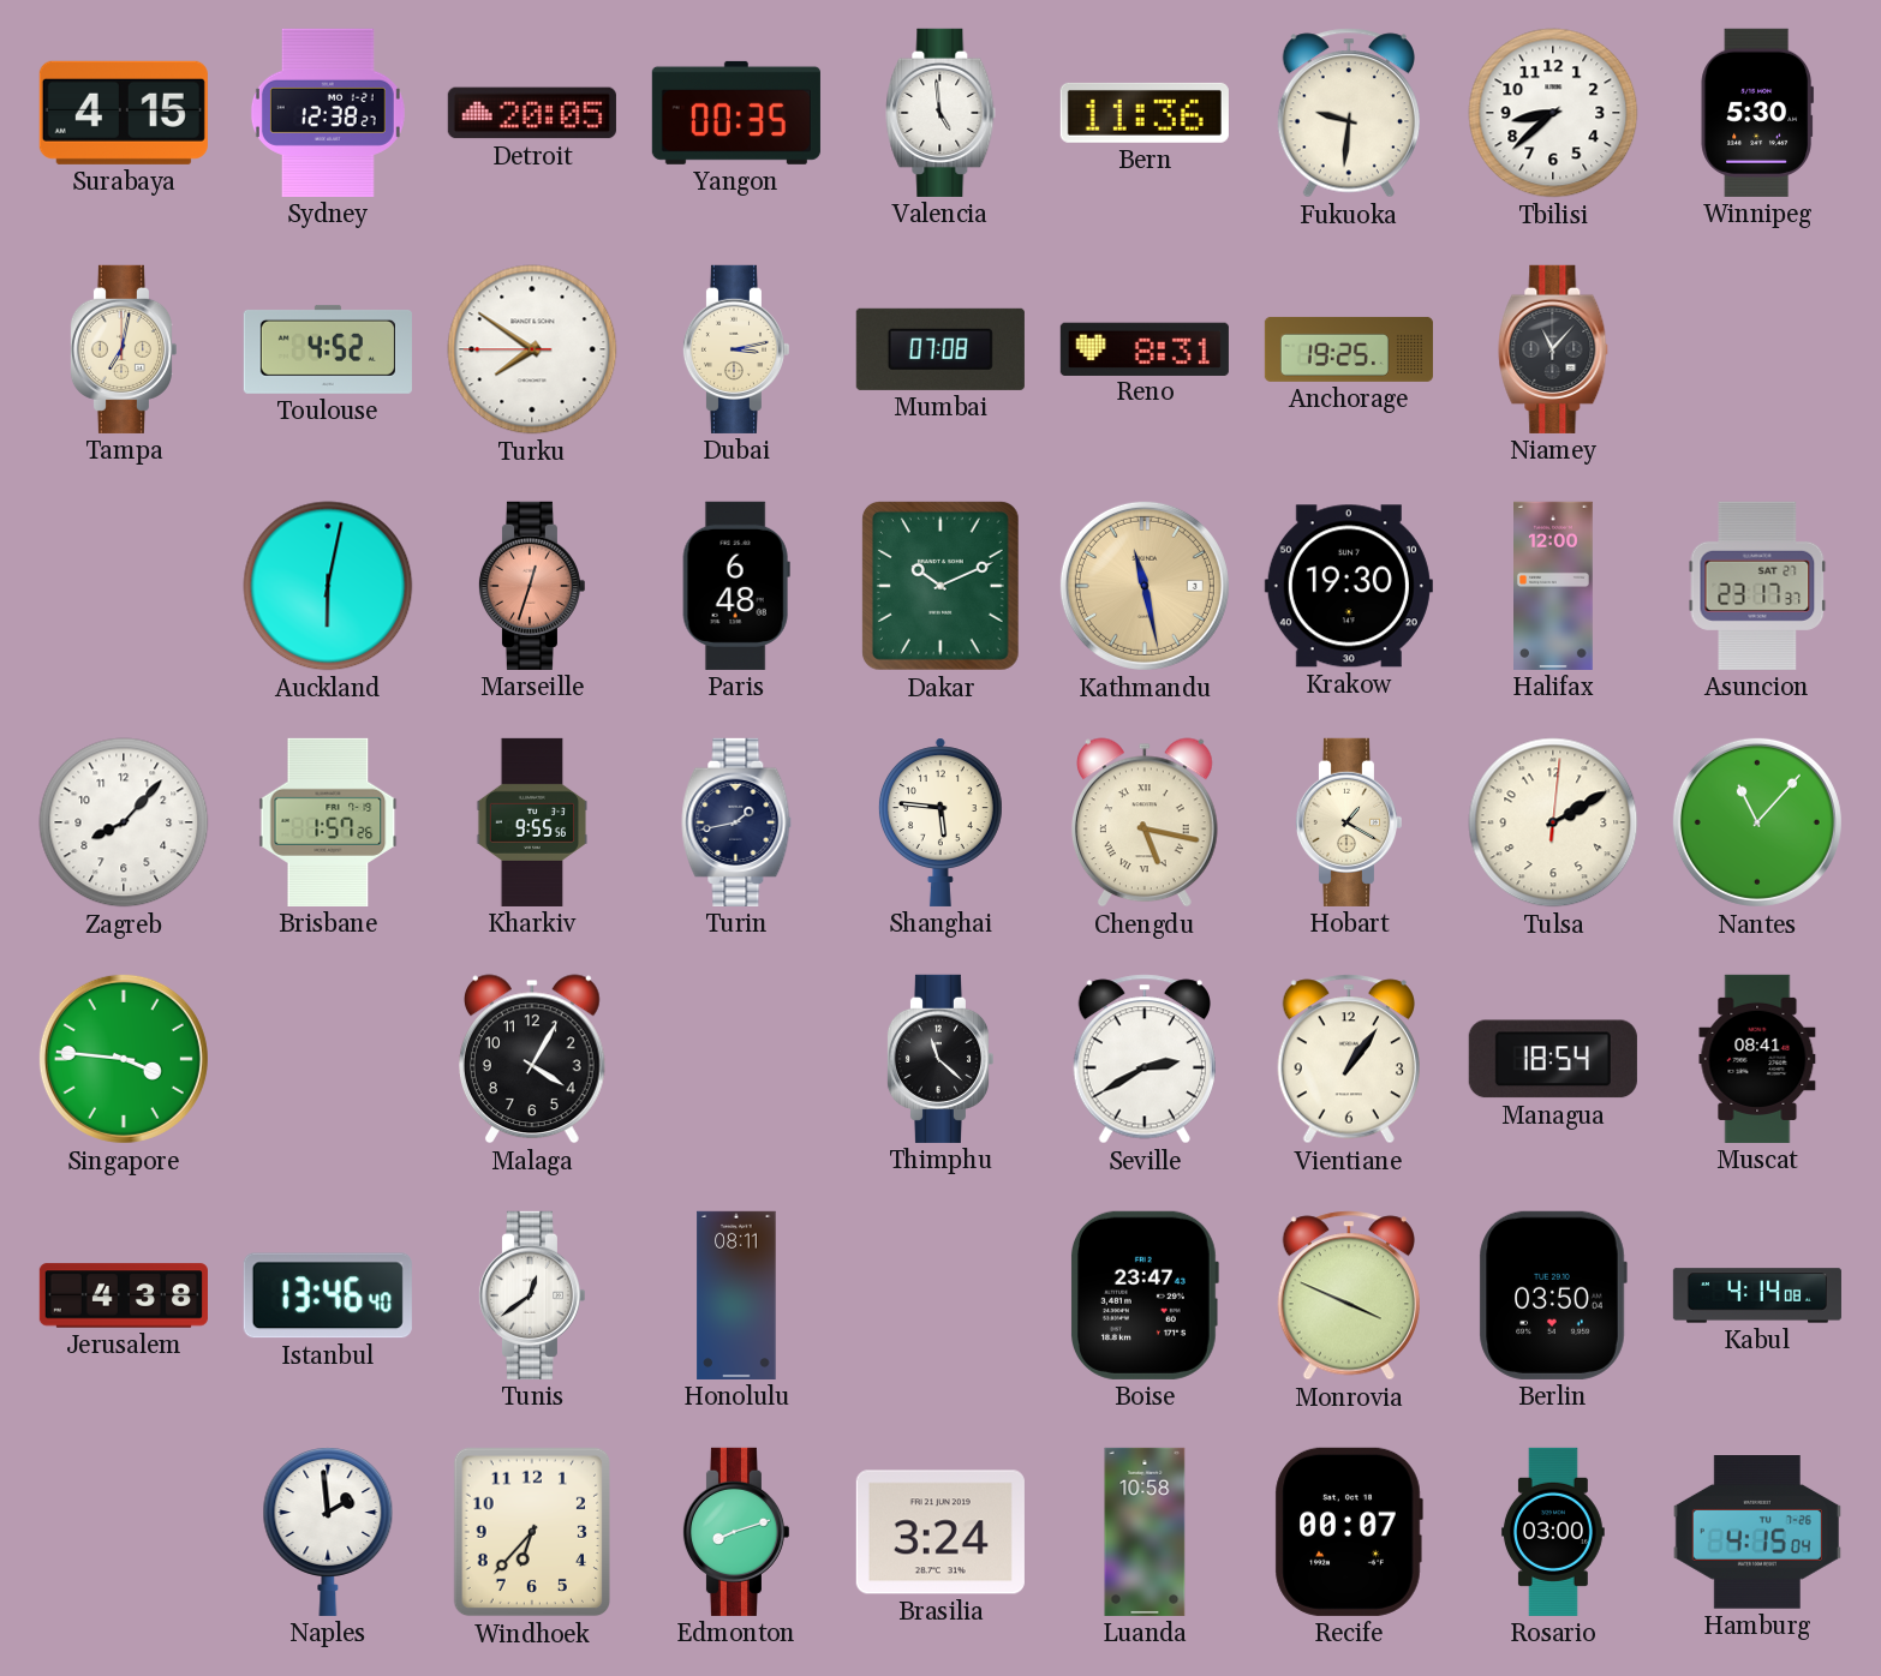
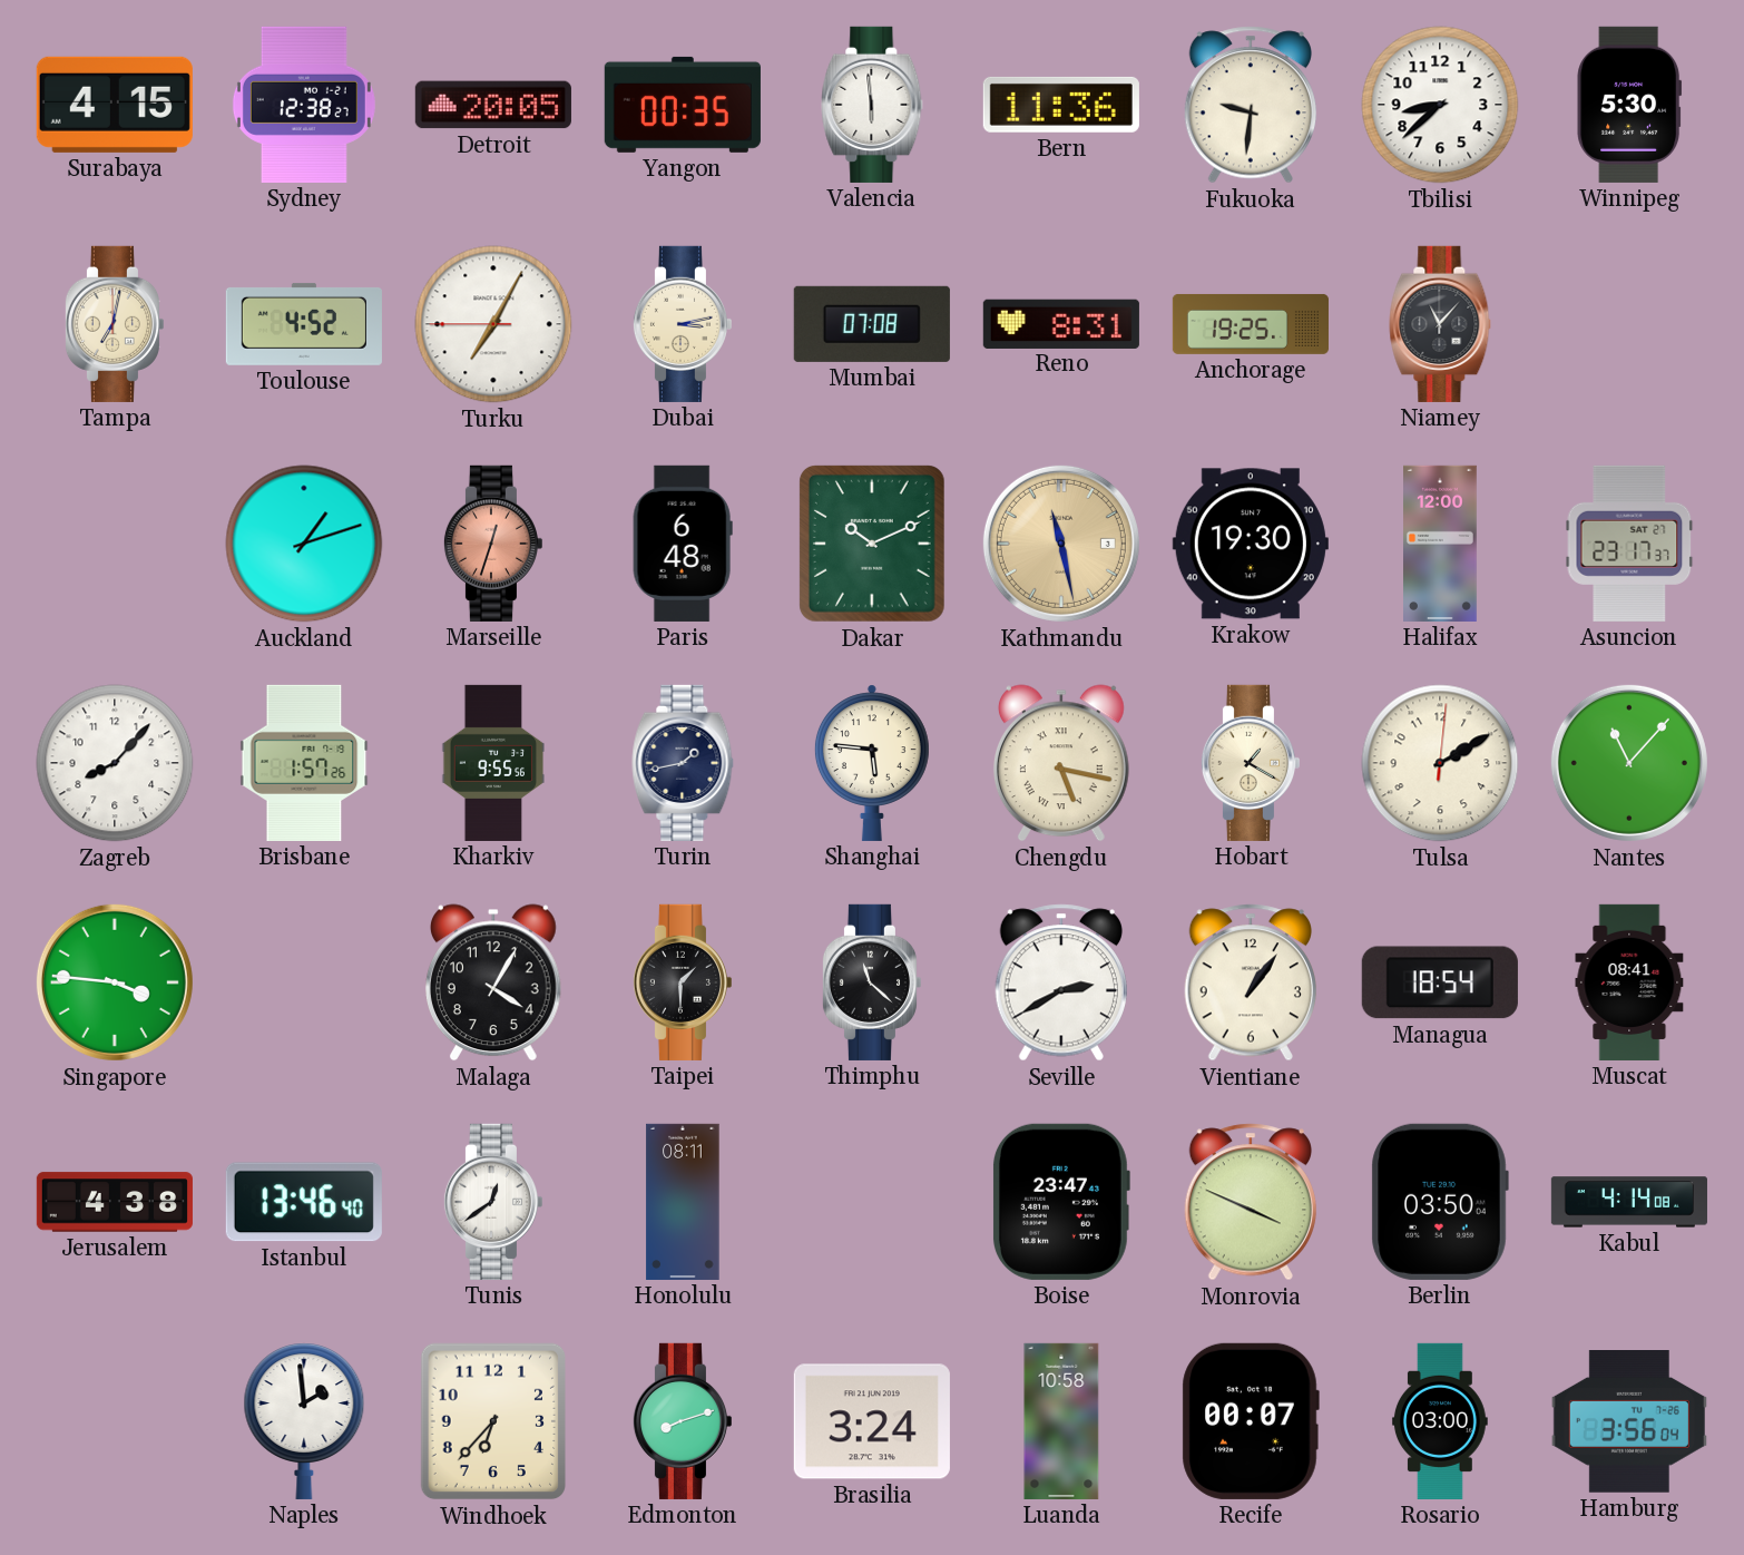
Valencia: 4:59 -> 5:59 (872, 105)
Turku: 7:50 -> 7:04 (493, 324)
Auckland: 6:02 -> 1:12 (304, 544)
Taipei: none -> 1:30 (682, 982)
Hamburg: 4:15 -> 3:56 (1629, 1422)
